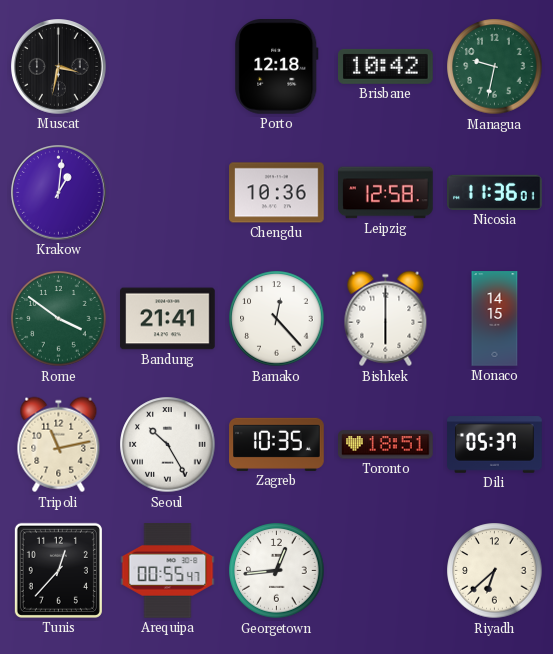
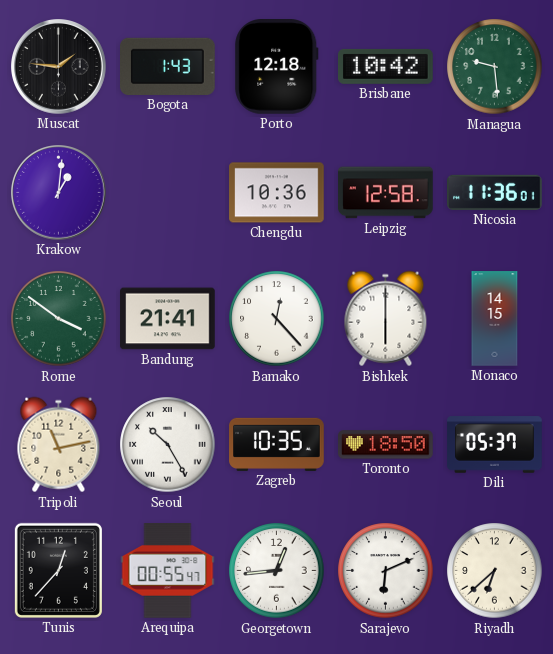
Muscat: 3:32 -> 1:46 (59, 67)
Bogota: none -> 1:43 (168, 66)
Managua: 9:32 -> 9:29 (495, 67)
Toronto: 18:51 -> 18:50 (386, 445)
Sarajevo: none -> 6:11 (386, 571)
